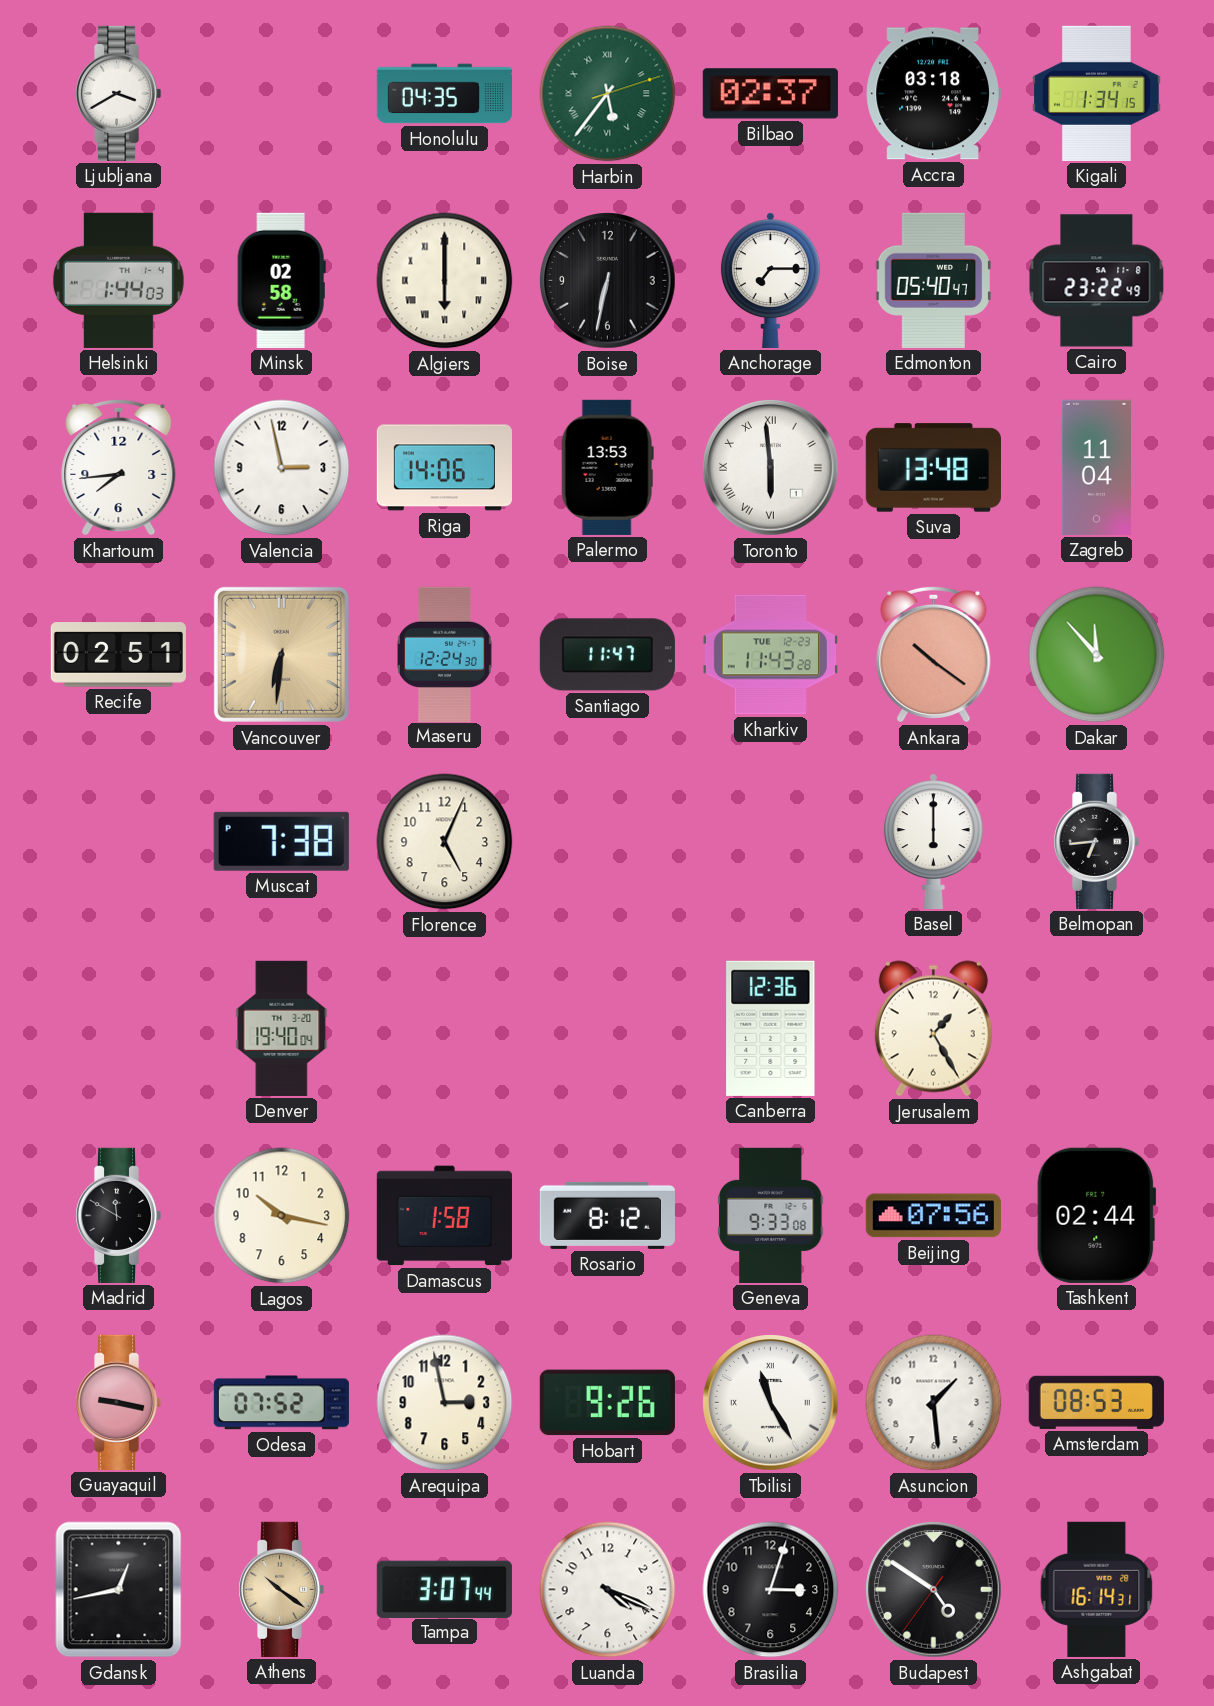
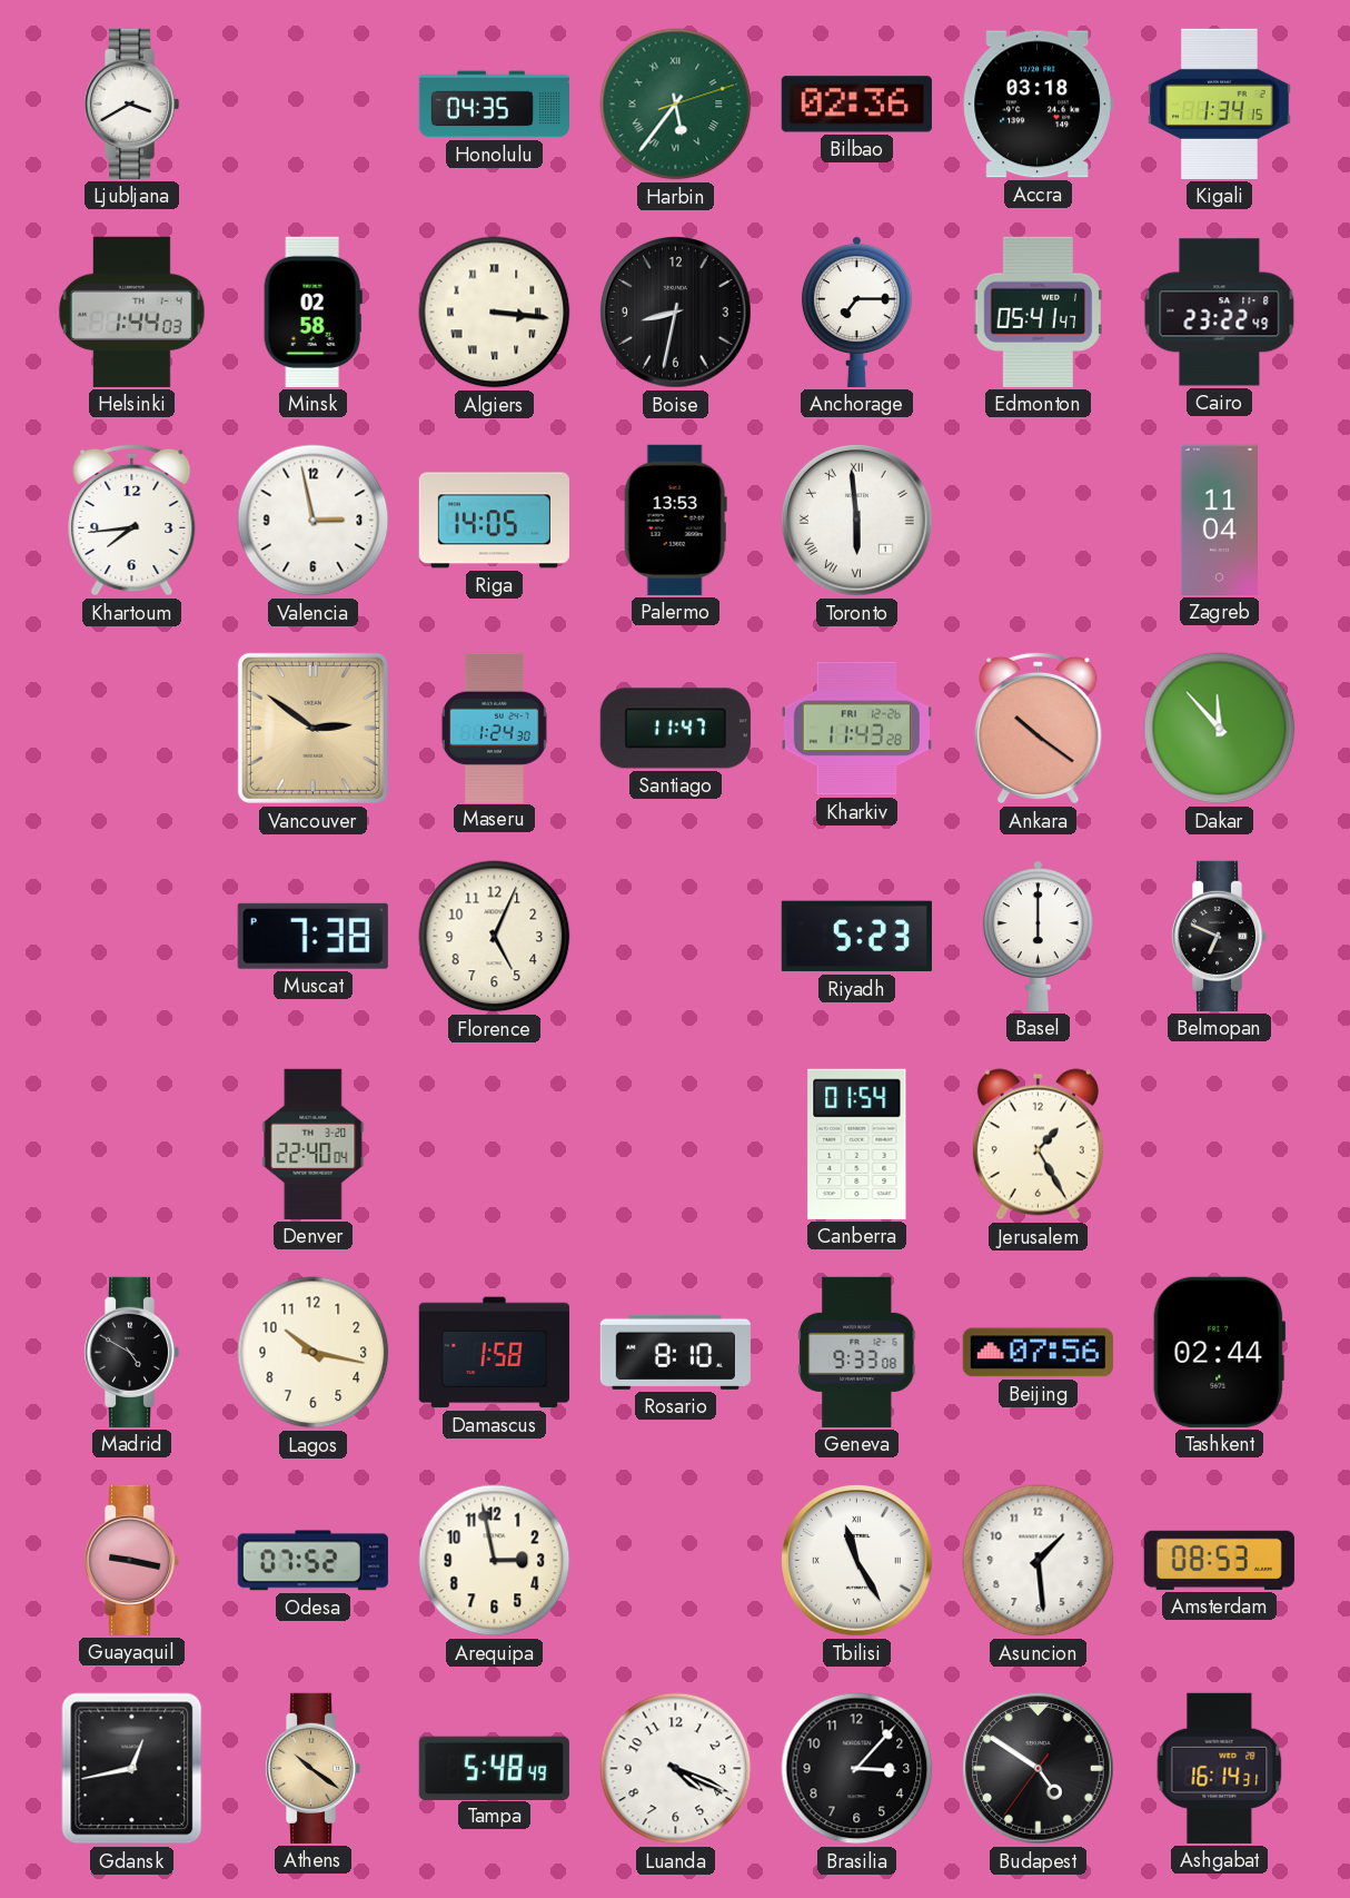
Bilbao: 02:37 -> 02:36 (856, 105)
Algiers: 6:00 -> 3:16 (495, 313)
Boise: 6:32 -> 8:32 (676, 313)
Edmonton: 05:40 -> 05:41 (1039, 312)
Riga: 14:06 -> 14:05 (494, 521)
Suva: 13:48 -> none (933, 468)
Recife: 02:51 -> none (118, 655)
Vancouver: 6:31 -> 2:51 (312, 728)
Maseru: 12:24 -> 1:24 (494, 728)
Kharkiv date: TUE 12-23 -> FRI 12-26 (856, 729)
Riyadh: none -> 5:23 (856, 937)
Belmopan: 6:44 -> 6:49 (1219, 936)
Denver: 19:40 -> 22:40 (314, 1144)
Canberra: 12:36 -> 01:54 (857, 1144)
Madrid: 11:50 -> 4:50 (131, 1352)
Rosario: 8:12 -> 8:10 (675, 1352)
Hobart: 9:26 -> none (607, 1403)
Tampa: 3:07 -> 5:48 (494, 1768)
Brasilia: 3:03 -> 3:07 (857, 1769)
